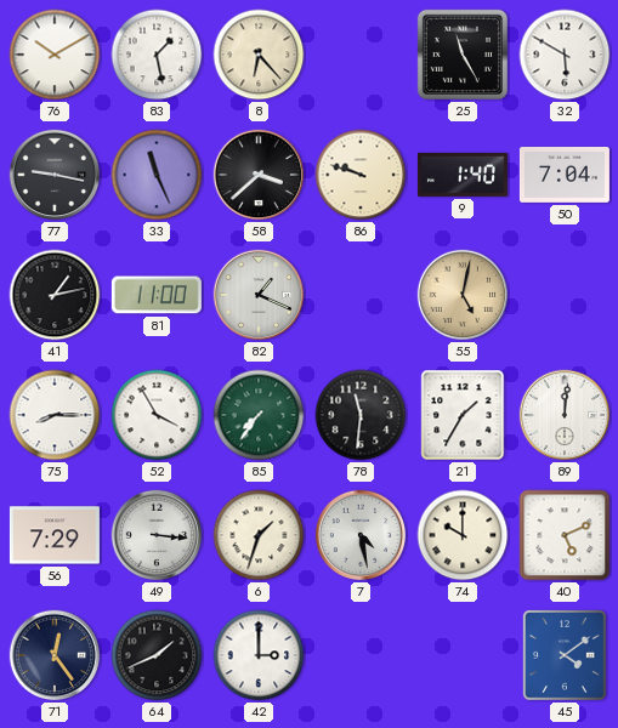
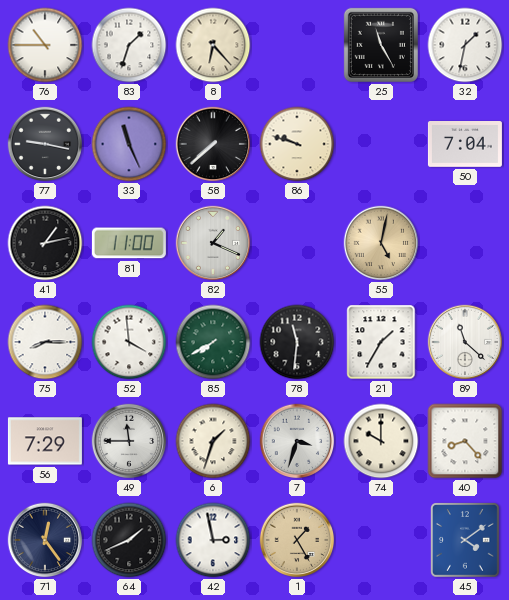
76: 10:10 -> 10:45 (45, 45)
83: 1:28 -> 1:33 (129, 45)
32: 5:50 -> 1:32 (465, 45)
58: 3:38 -> 7:38 (213, 144)
9: 1:40 -> none (463, 175)
52: 3:55 -> 3:59 (129, 342)
85: 7:36 -> 7:40 (213, 342)
89: 12:01 -> 11:22 (465, 342)
49: 3:16 -> 11:45 (129, 441)
7: 4:28 -> 3:33 (297, 441)
40: 5:11 -> 8:23 (465, 441)
42: 3:00 -> 2:58 (213, 540)
1: none -> 1:25 (297, 540)
